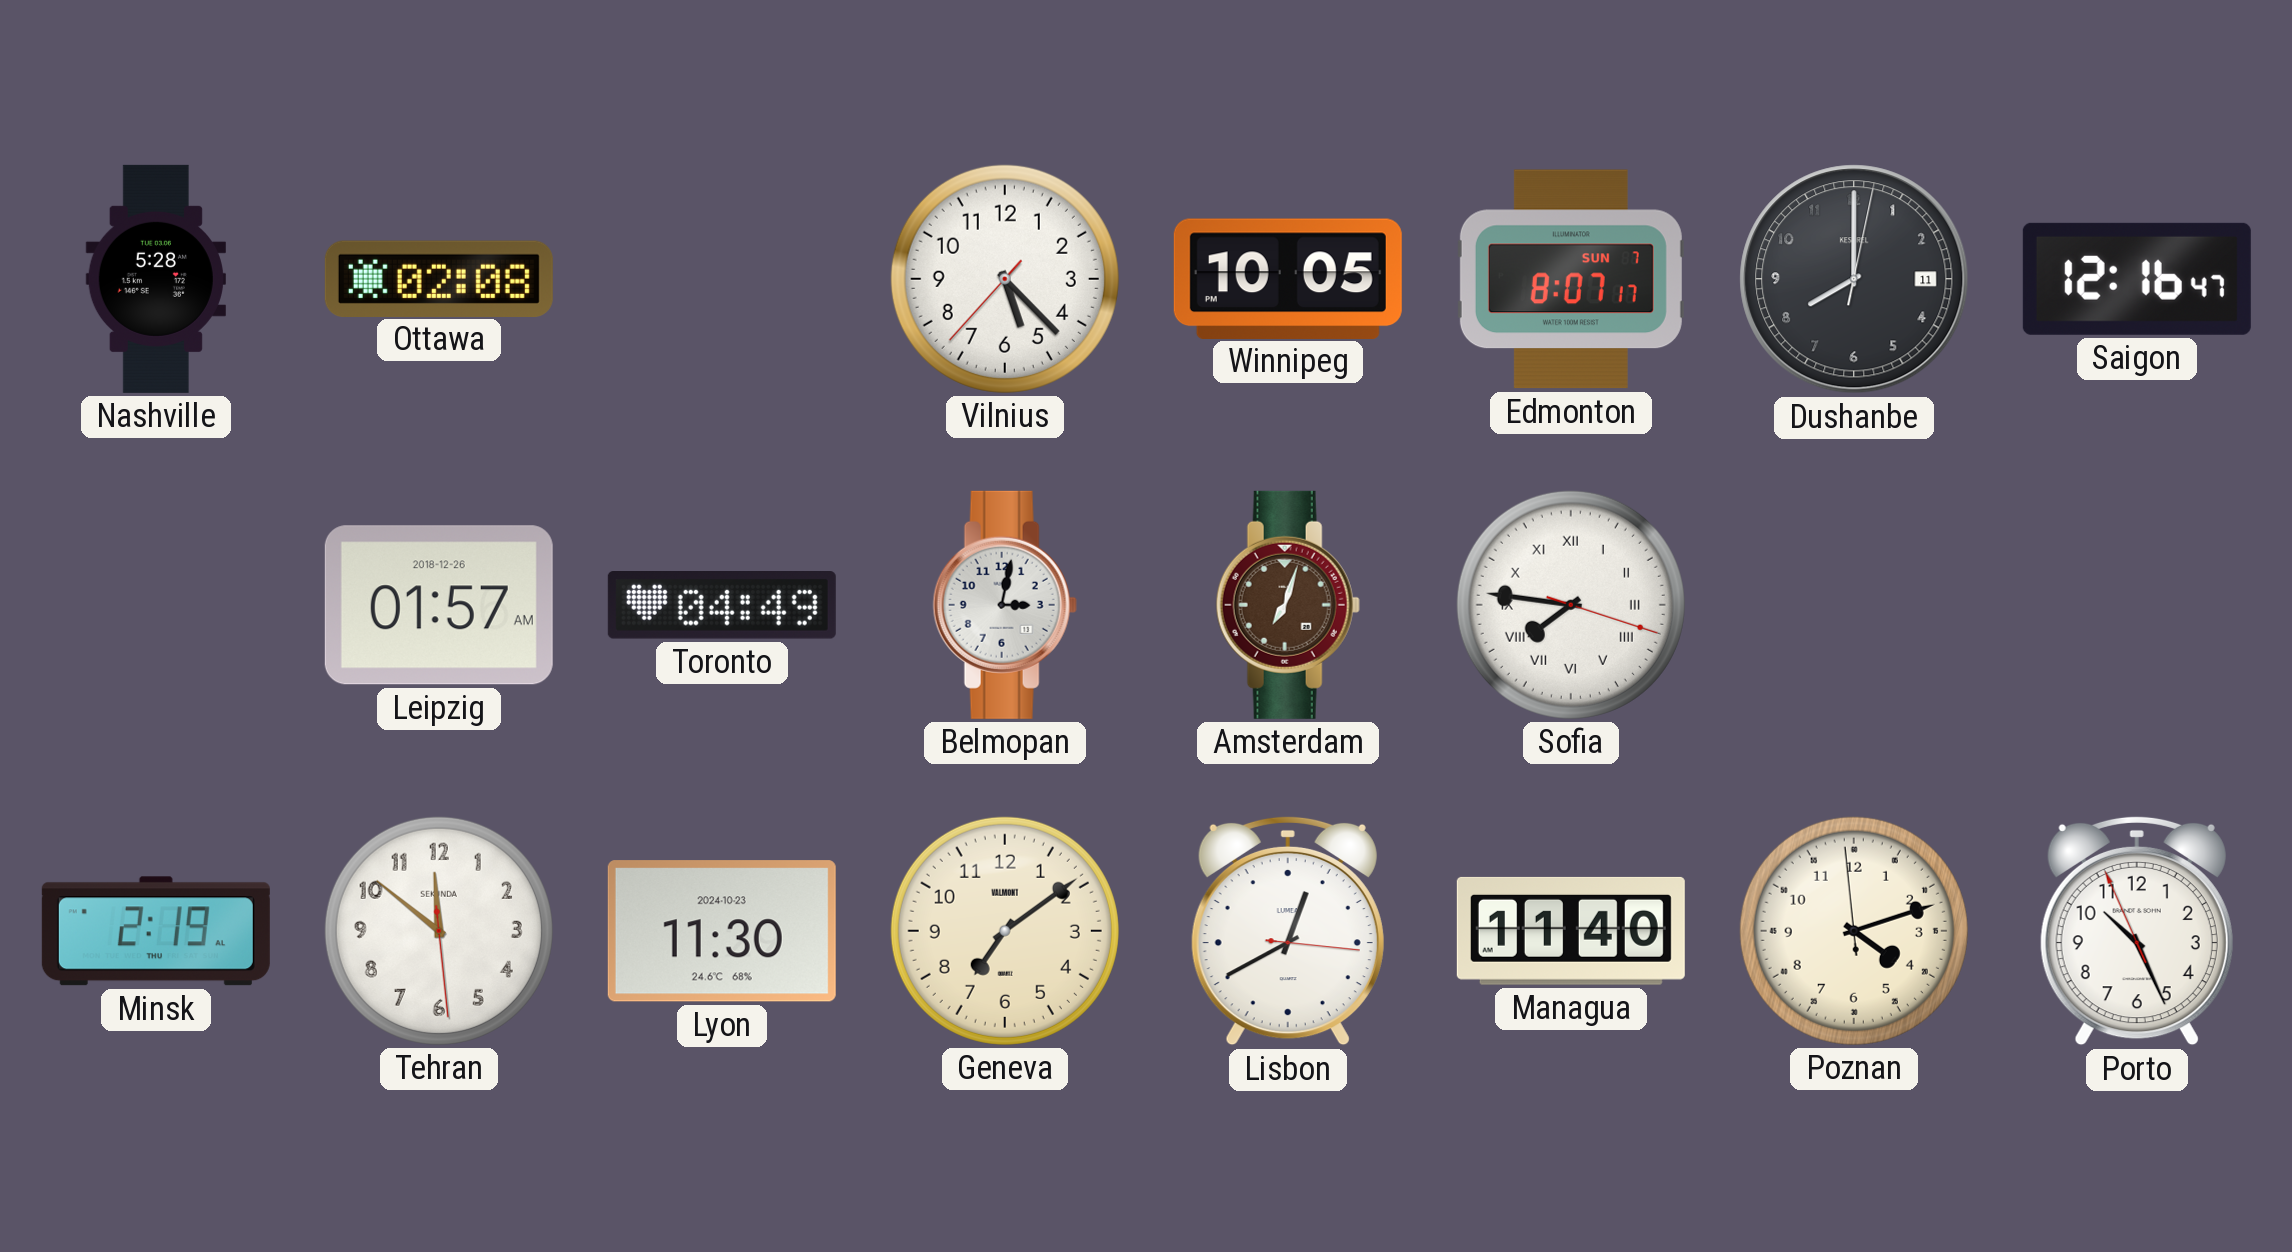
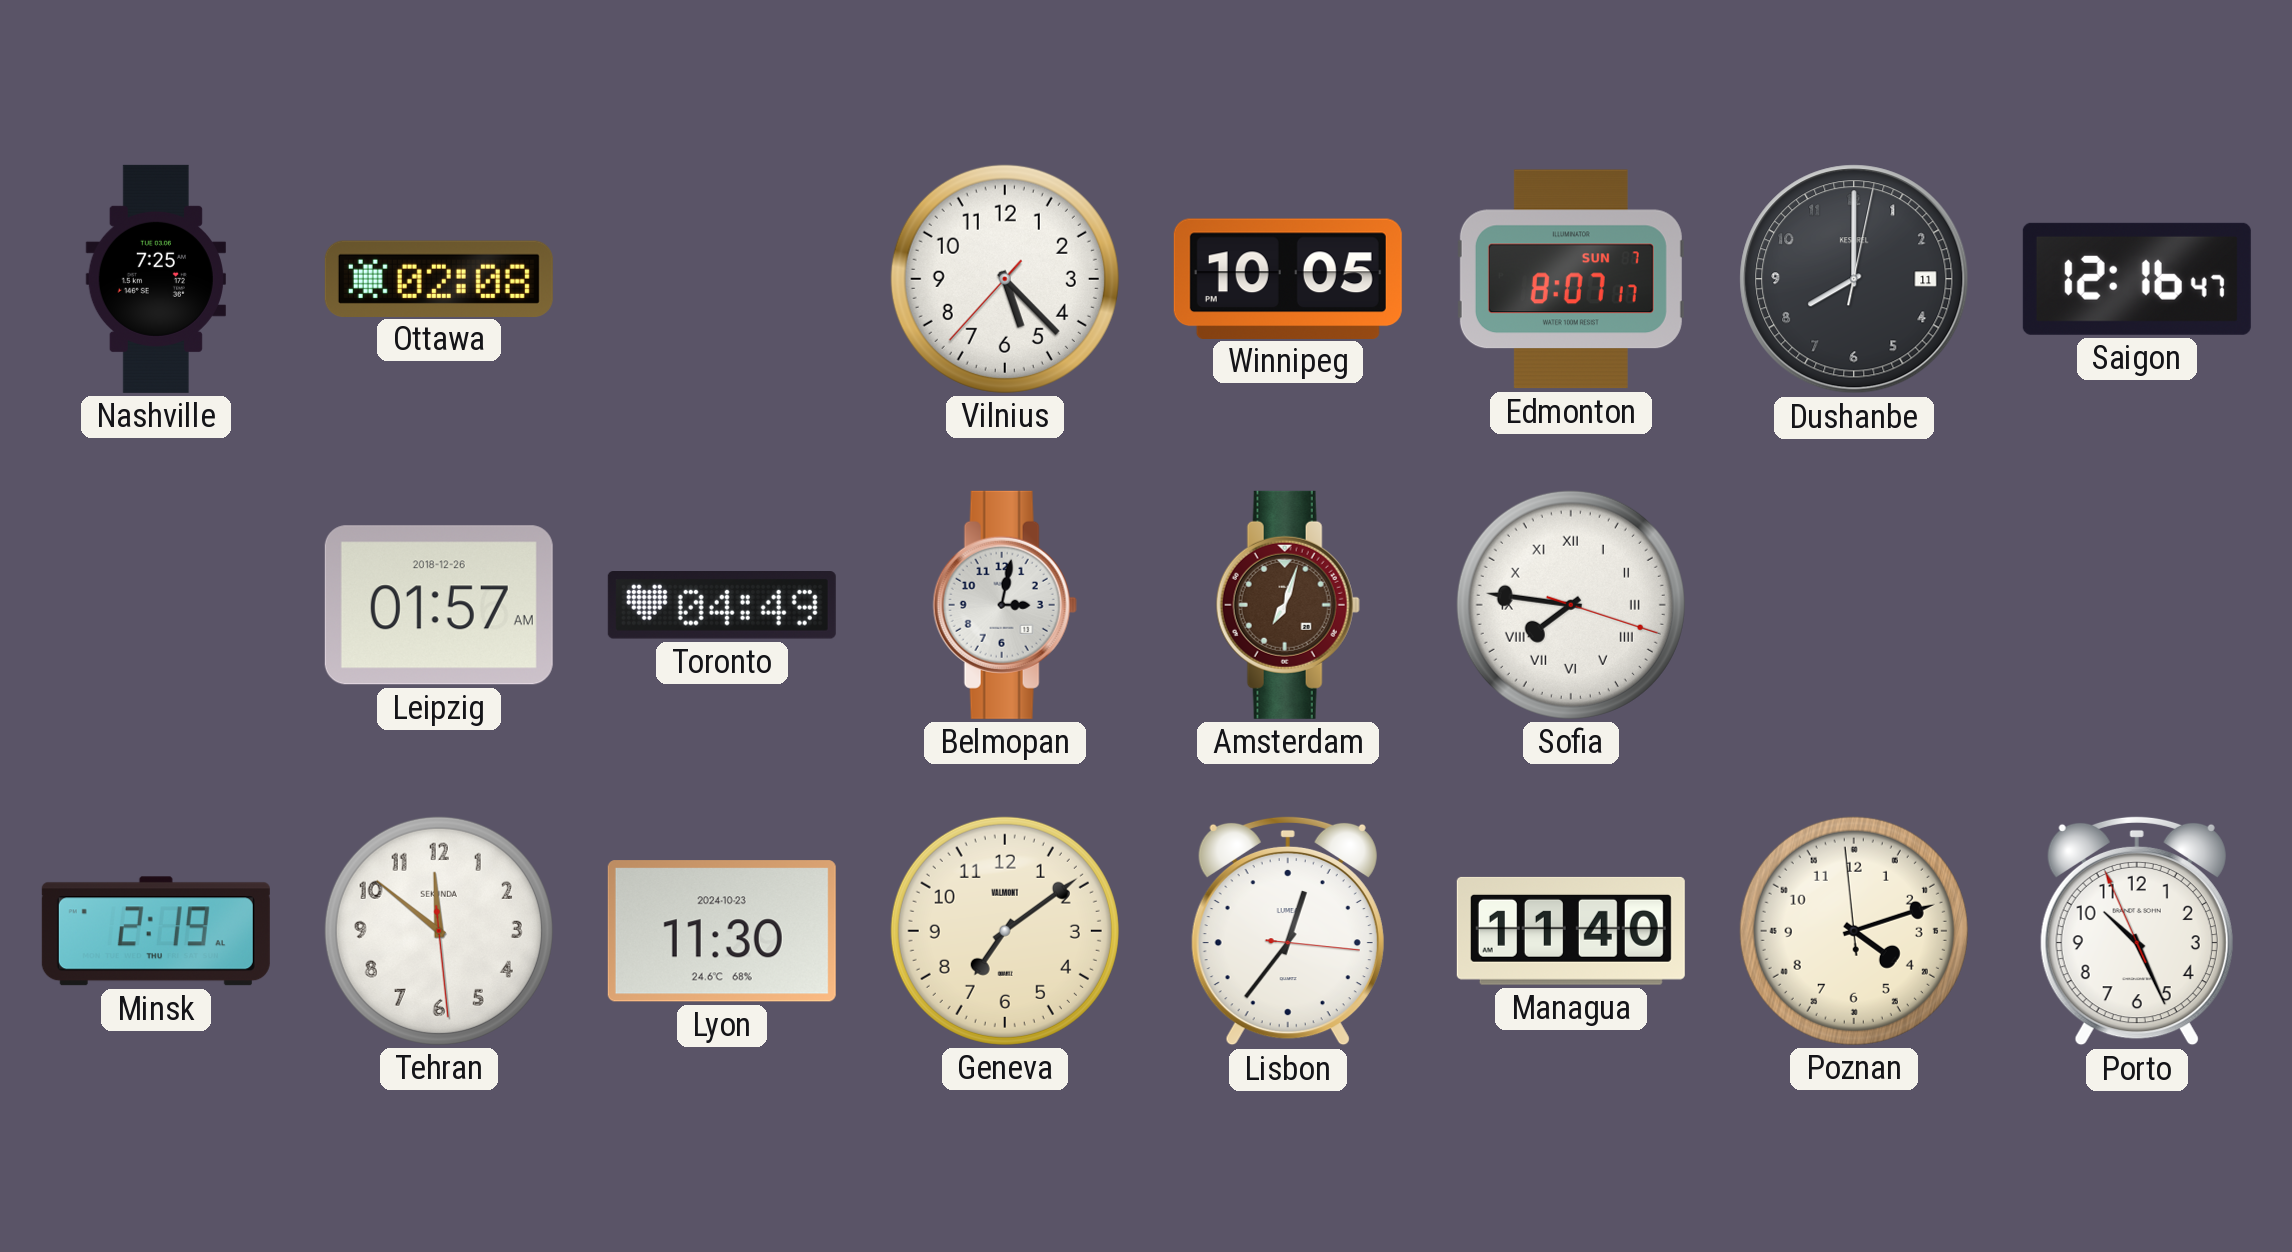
Nashville: 5:28 -> 7:25 (156, 279)
Lisbon: 12:40 -> 12:36 (1288, 931)
